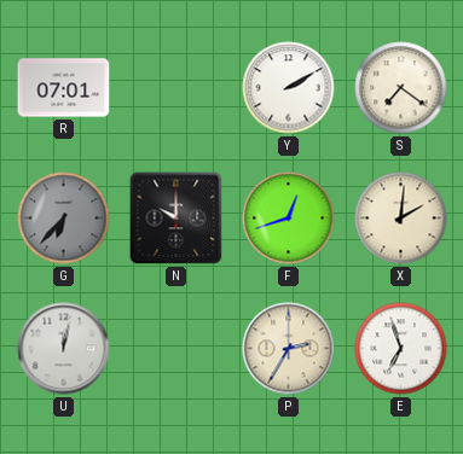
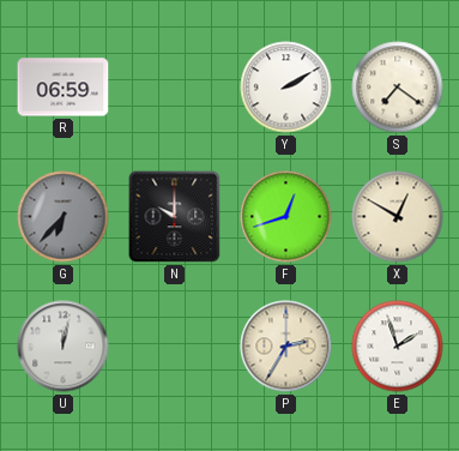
R: 07:01 -> 06:59 (64, 88)
X: 2:01 -> 12:50 (398, 217)
E: 6:57 -> 1:57 (398, 347)
